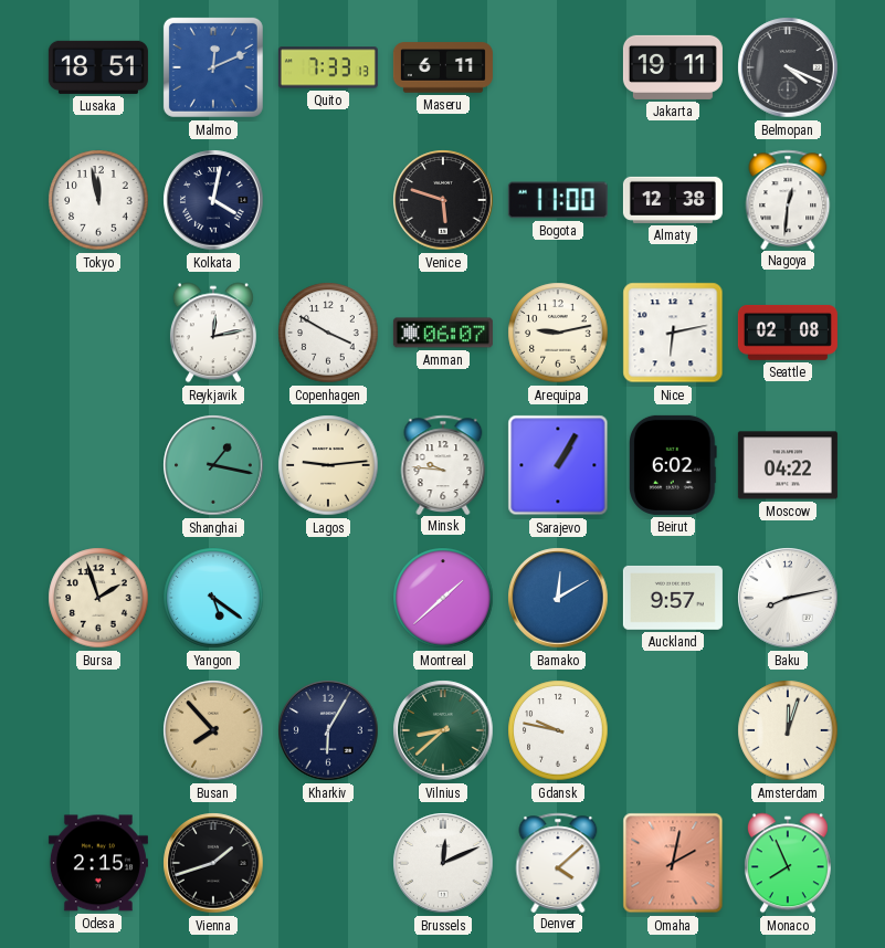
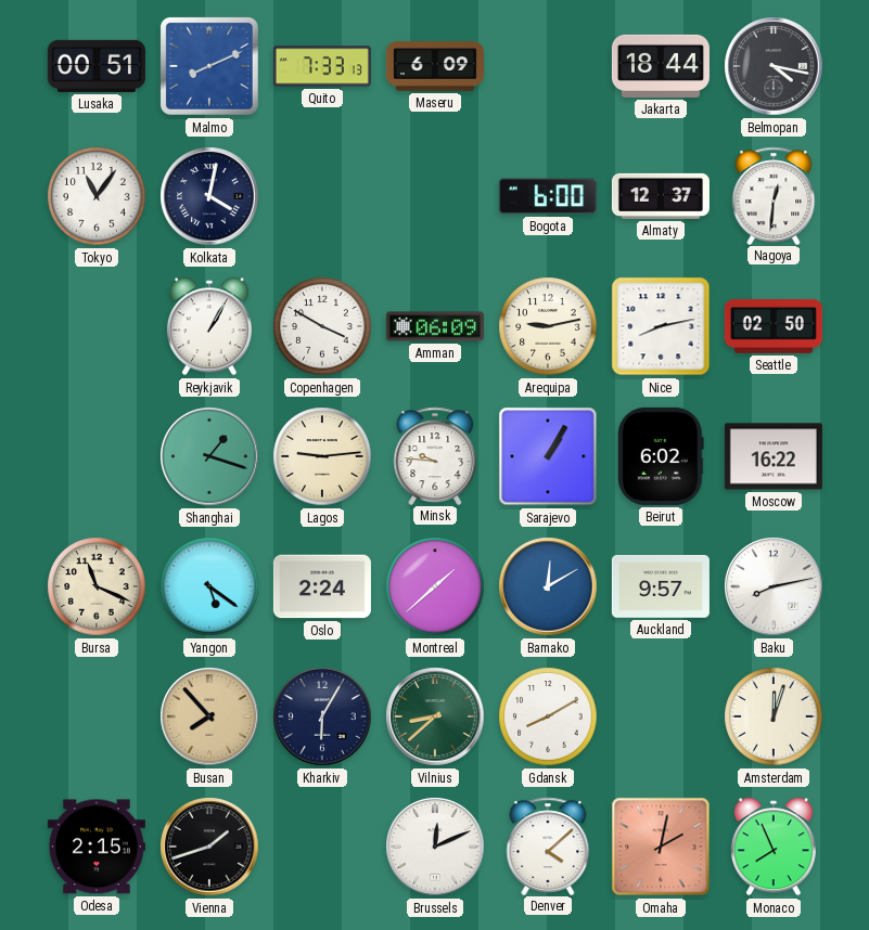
Lusaka: 18:51 -> 00:51 (97, 66)
Malmo: 12:11 -> 8:11 (209, 66)
Maseru: 6:11 -> 6:09 (435, 66)
Jakarta: 19:11 -> 18:44 (661, 66)
Belmopan: 4:19 -> 4:17 (774, 66)
Tokyo: 11:58 -> 11:06 (97, 196)
Venice: 5:48 -> none (443, 200)
Bogota: 11:00 -> 6:00 (548, 196)
Almaty: 12:38 -> 12:37 (661, 196)
Reykjavik: 12:13 -> 1:05 (209, 326)
Amman: 06:07 -> 06:09 (435, 326)
Nice: 6:13 -> 8:13 (661, 326)
Seattle: 02:08 -> 02:50 (774, 326)
Shanghai: 1:17 -> 1:18 (209, 456)
Moscow: 04:22 -> 16:22 (774, 456)
Bursa: 1:57 -> 11:19 (97, 586)
Oslo: none -> 2:24 (322, 586)
Gdansk: 9:47 -> 8:10 (548, 716)
